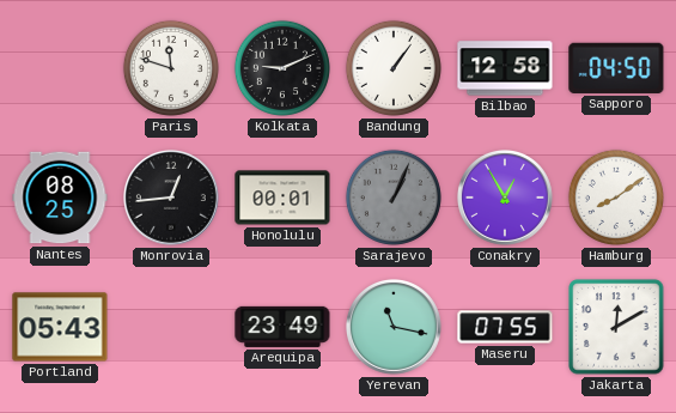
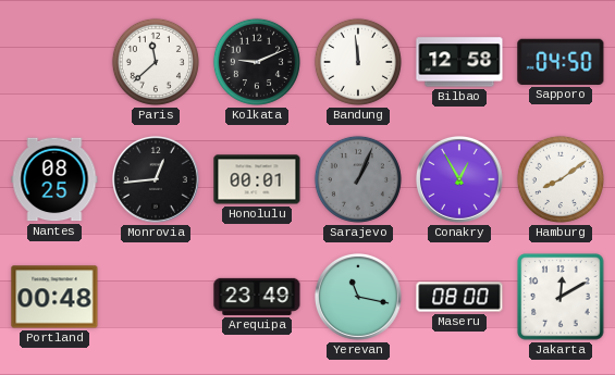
Paris: 11:48 -> 11:38 (156, 62)
Bandung: 1:06 -> 11:59 (358, 62)
Portland: 05:43 -> 00:48 (54, 297)
Maseru: 07:55 -> 08:00 (459, 297)
